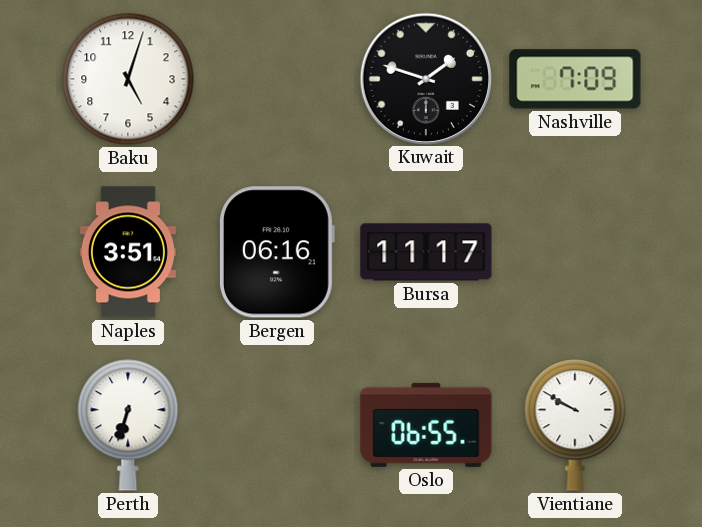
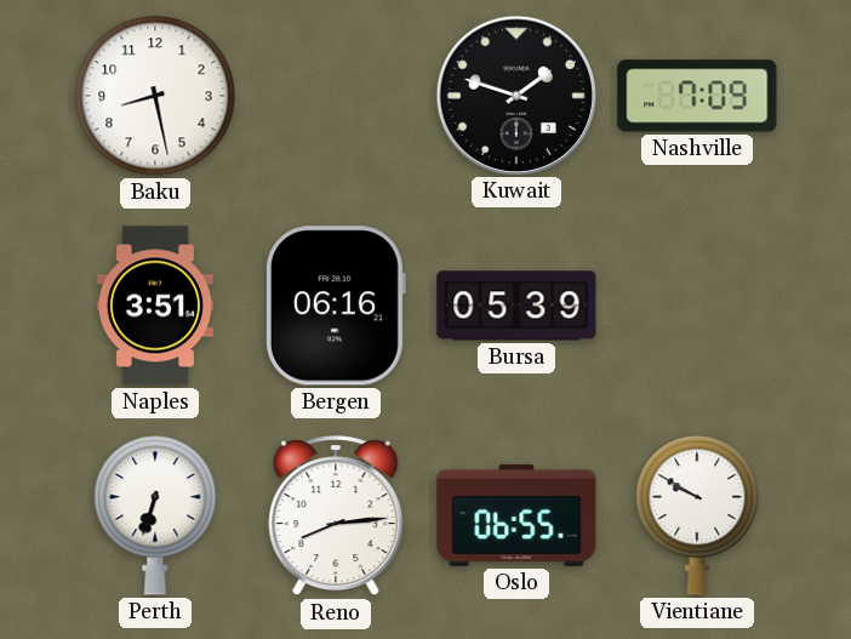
Baku: 5:03 -> 8:28 (155, 96)
Bursa: 11:17 -> 05:39 (516, 306)
Reno: none -> 8:14 (336, 517)
